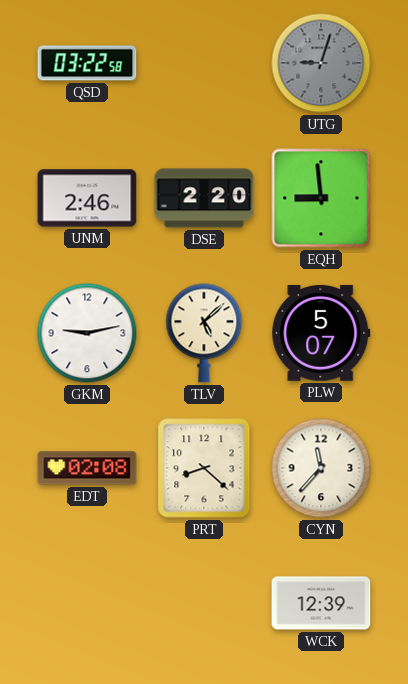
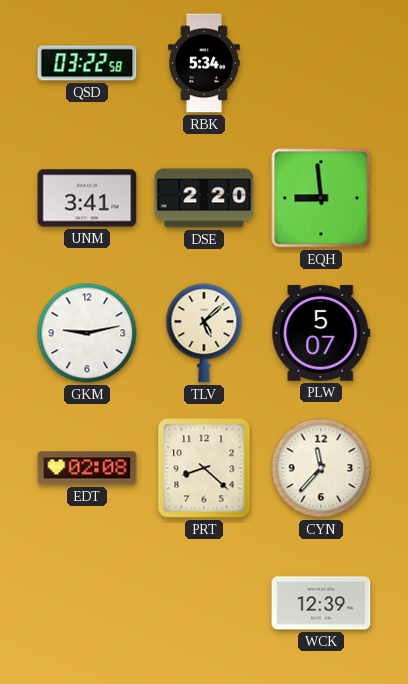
RBK: none -> 5:34 (204, 63)
UTG: 9:03 -> none (321, 63)
UNM: 2:46 -> 3:41 (87, 198)
